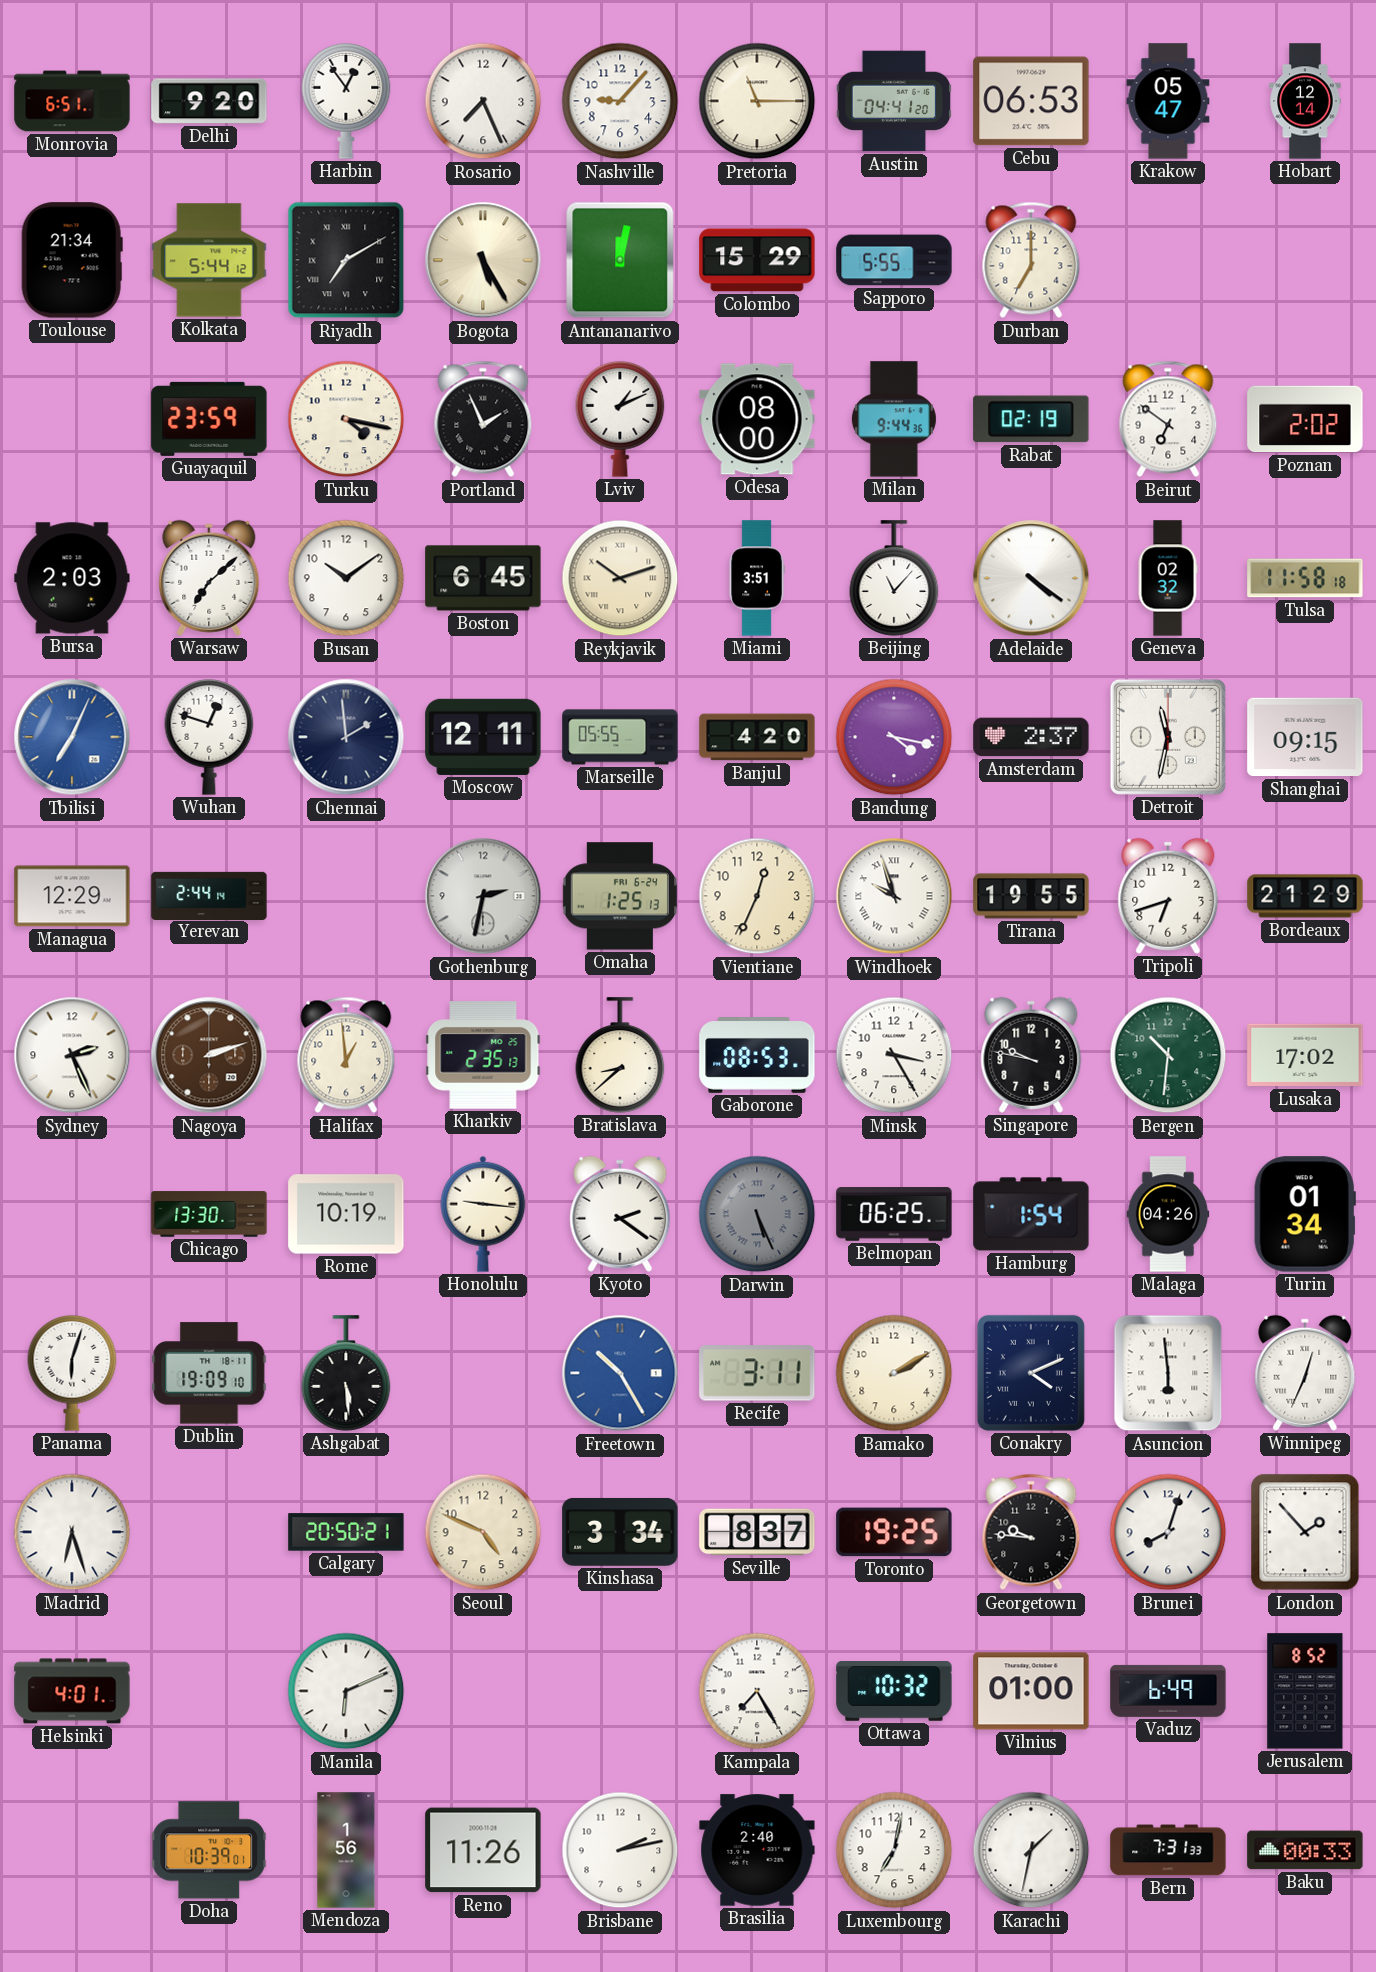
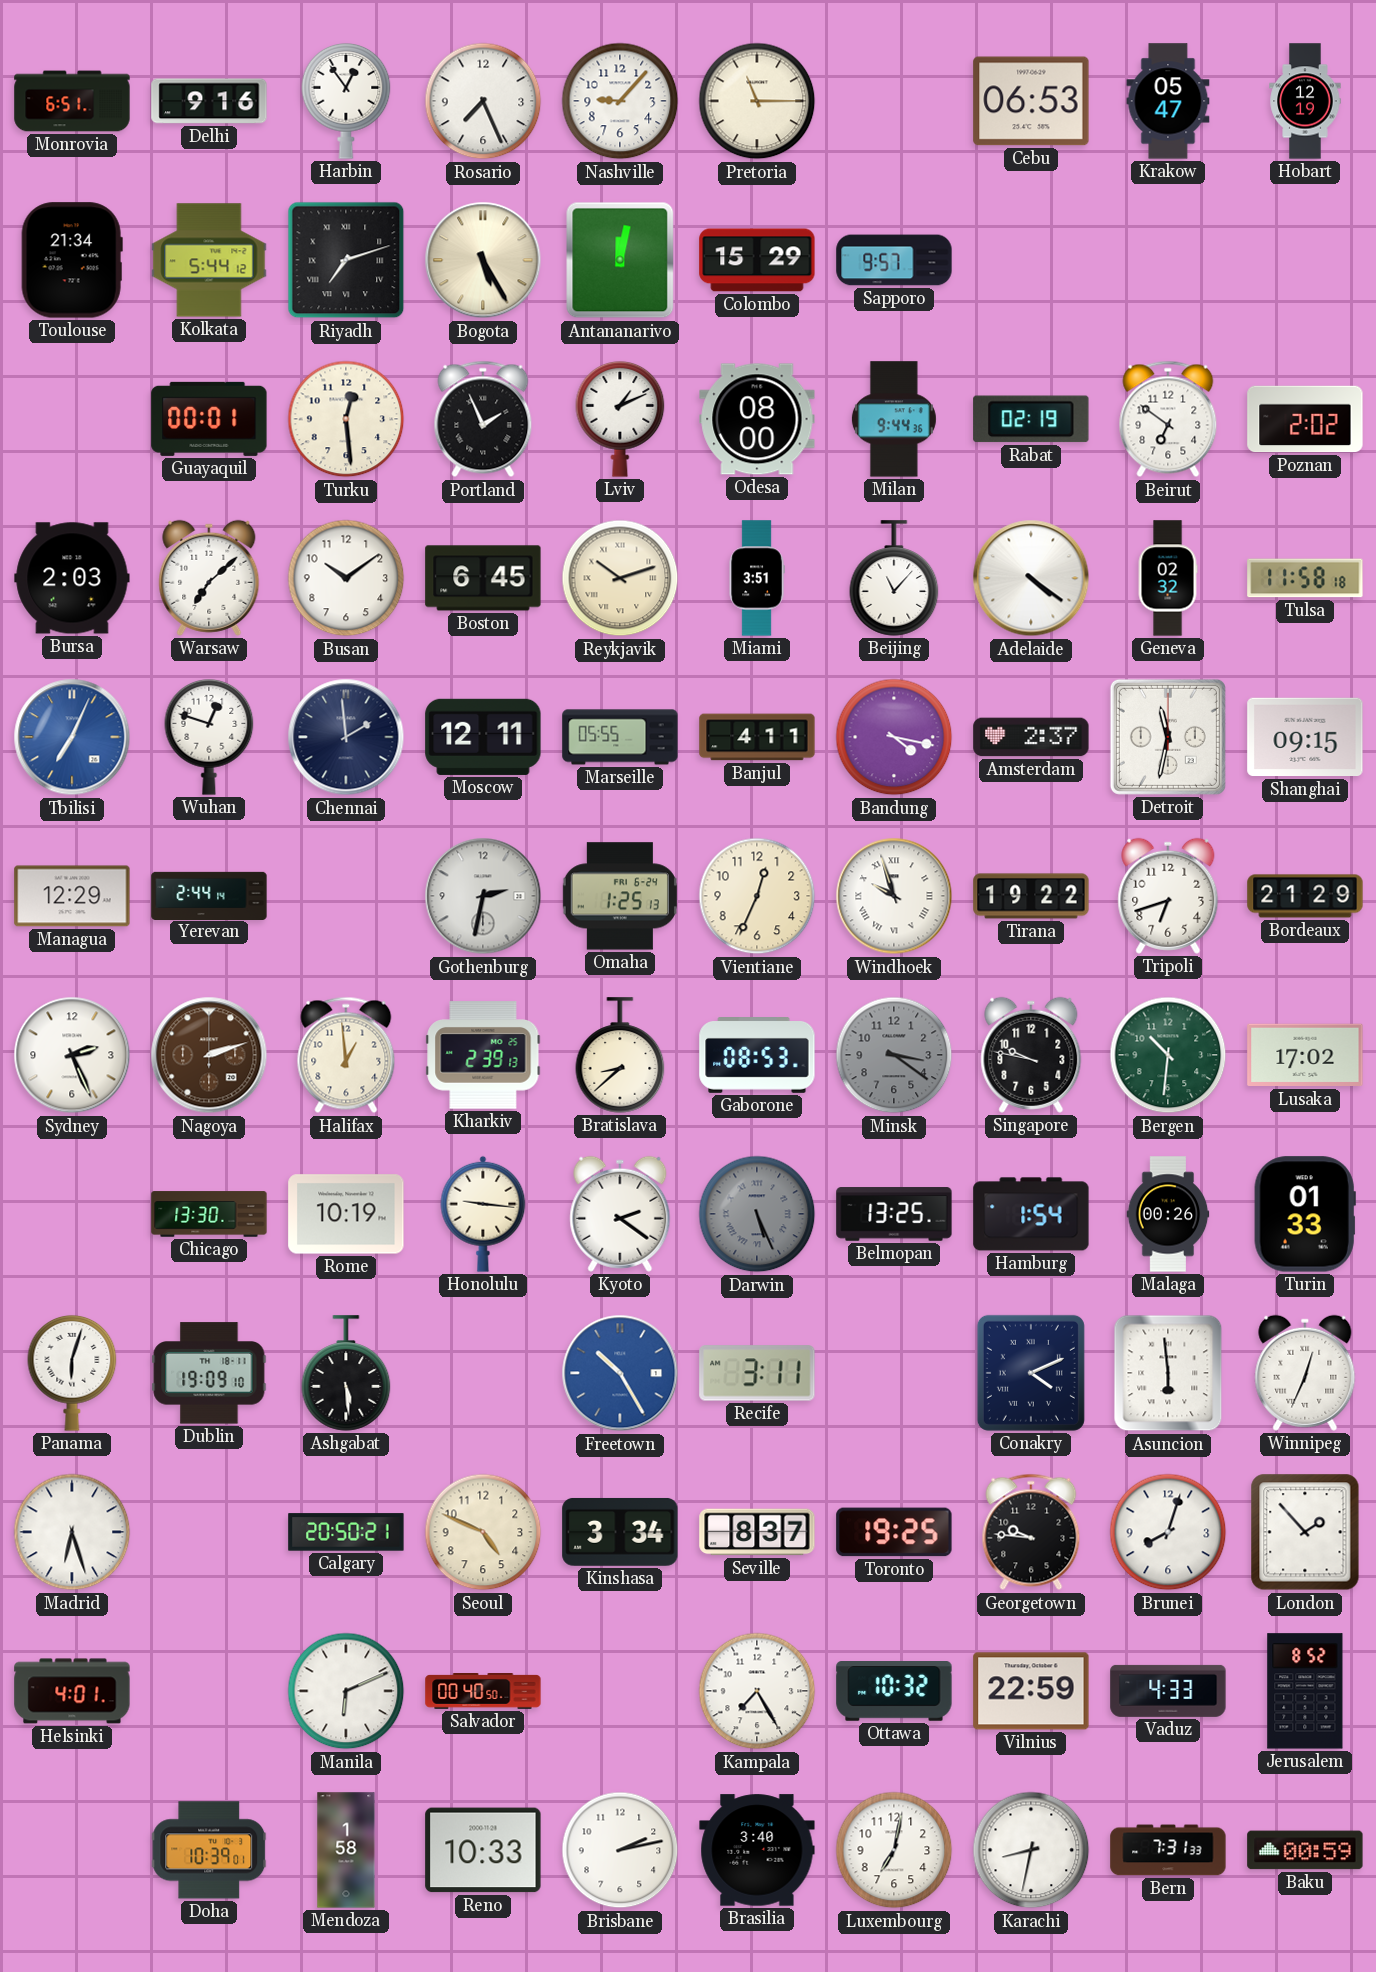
Delhi: 9:20 -> 9:16 (209, 101)
Austin: 04:41 -> none (894, 101)
Hobart: 12:14 -> 12:19 (1305, 101)
Riyadh: 7:10 -> 7:12 (346, 260)
Sapporo: 5:55 -> 9:57 (894, 260)
Durban: 7:00 -> none (1031, 260)
Guayaquil: 23:59 -> 00:01 (209, 419)
Turku: 4:17 -> 12:29 (346, 419)
Banjul: 4:20 -> 4:11 (757, 737)
Tirana: 19:55 -> 19:22 (1031, 896)
Kharkiv: 2:35 -> 2:39 (483, 1055)
Minsk: 3:25 -> 3:21 (894, 1055)
Minsk dial: white -> grey (894, 1055)
Belmopan: 06:25 -> 13:25 (894, 1214)
Malaga: 04:26 -> 00:26 (1168, 1214)
Turin: 01:34 -> 01:33 (1305, 1214)
Bamako: 2:10 -> none (894, 1373)
Salvador: none -> 00:40 (483, 1692)
Vilnius: 01:00 -> 22:59 (1031, 1691)
Vaduz: 6:49 -> 4:33 (1168, 1691)
Mendoza: 1:56 -> 1:58 (346, 1850)
Reno: 11:26 -> 10:33 (483, 1850)
Brasilia: 2:40 -> 3:40 (757, 1850)
Karachi: 1:32 -> 8:32 (1031, 1850)
Baku: 00:33 -> 00:59 (1305, 1850)
